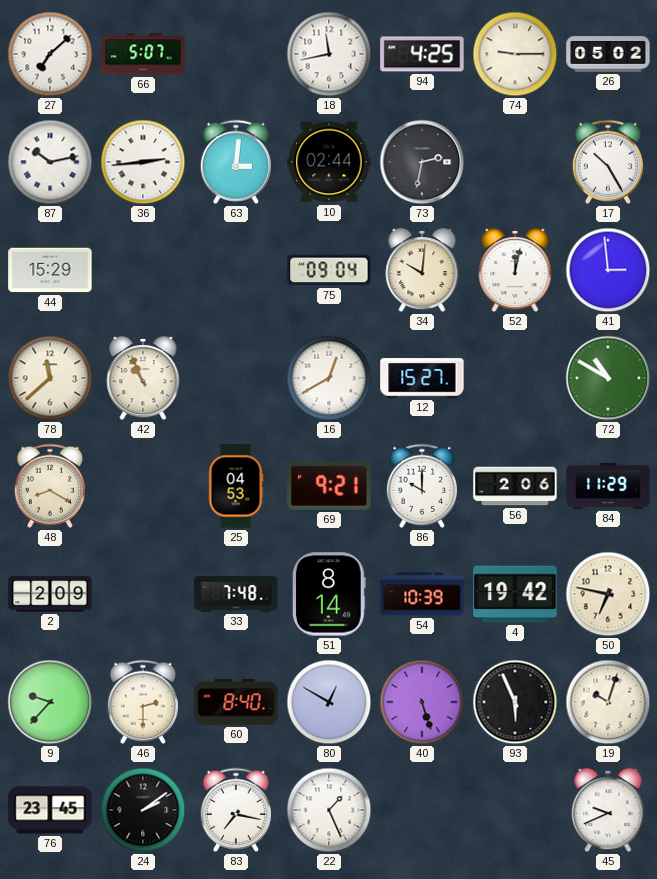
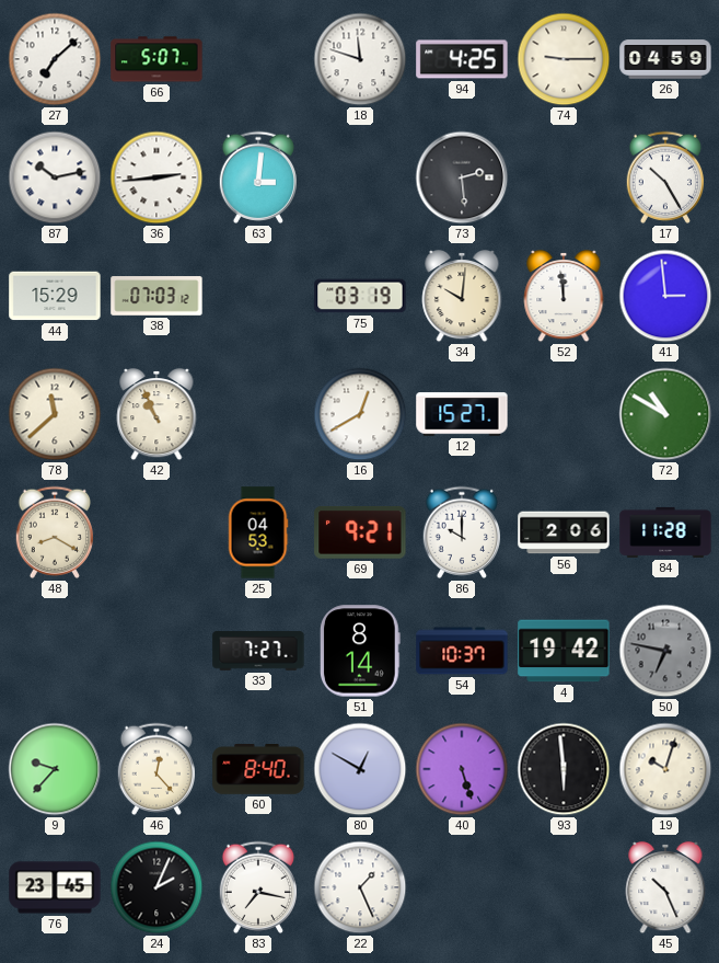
18: 11:43 -> 11:48 (360, 59)
26: 05:02 -> 04:59 (665, 59)
10: 02:44 -> none (329, 162)
73: 2:32 -> 2:29 (462, 177)
38: none -> 07:03 (156, 296)
75: 09:04 -> 03:19 (360, 296)
52: 12:02 -> 11:59 (564, 296)
84: 11:29 -> 11:28 (665, 532)
2: 2:09 -> none (50, 594)
33: 7:48 -> 7:27 (258, 651)
54: 10:39 -> 10:37 (462, 651)
50 dial: cream -> grey (665, 651)
46: 2:30 -> 12:23 (155, 769)
93: 5:56 -> 5:59 (564, 769)
24: 2:09 -> 2:04 (156, 887)
45: 9:41 -> 10:26 (665, 887)
